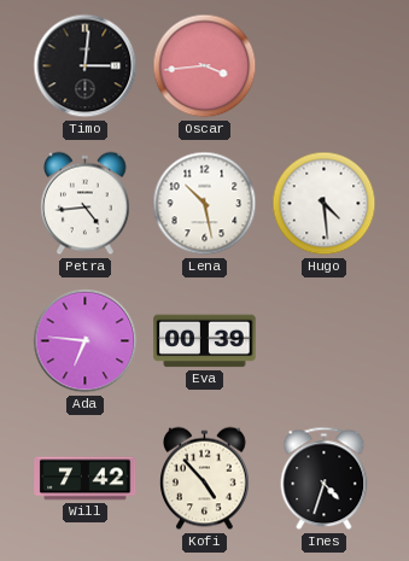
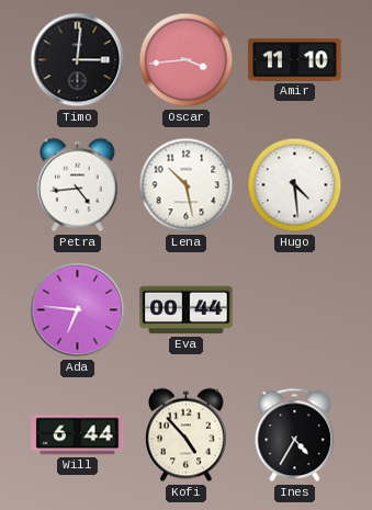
Amir: none -> 11:10 (295, 60)
Eva: 00:39 -> 00:44 (187, 310)
Will: 7:42 -> 6:44 (78, 435)
Ines: 4:33 -> 4:35 (295, 435)
